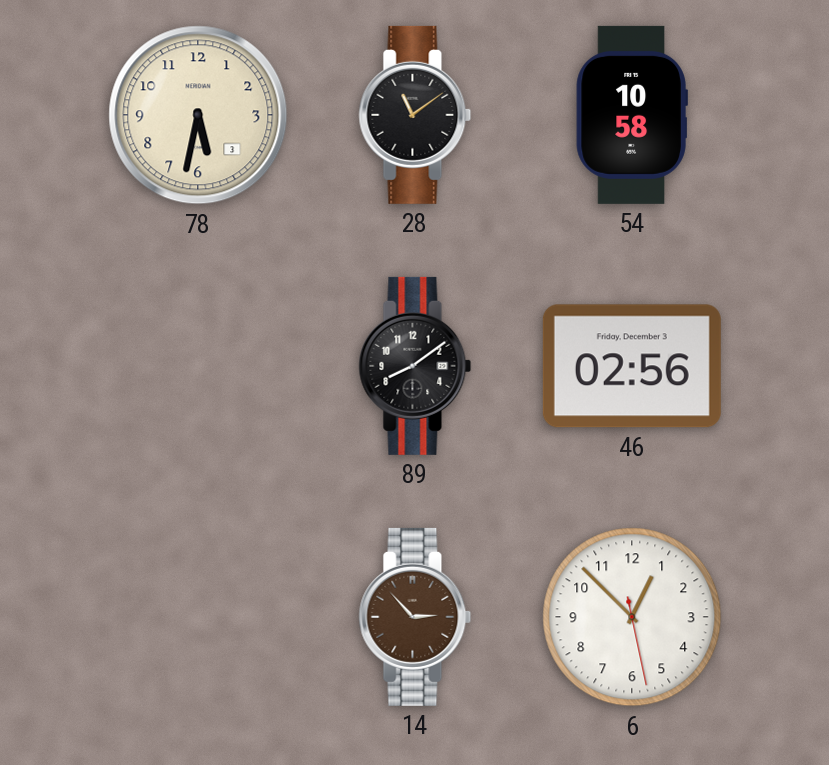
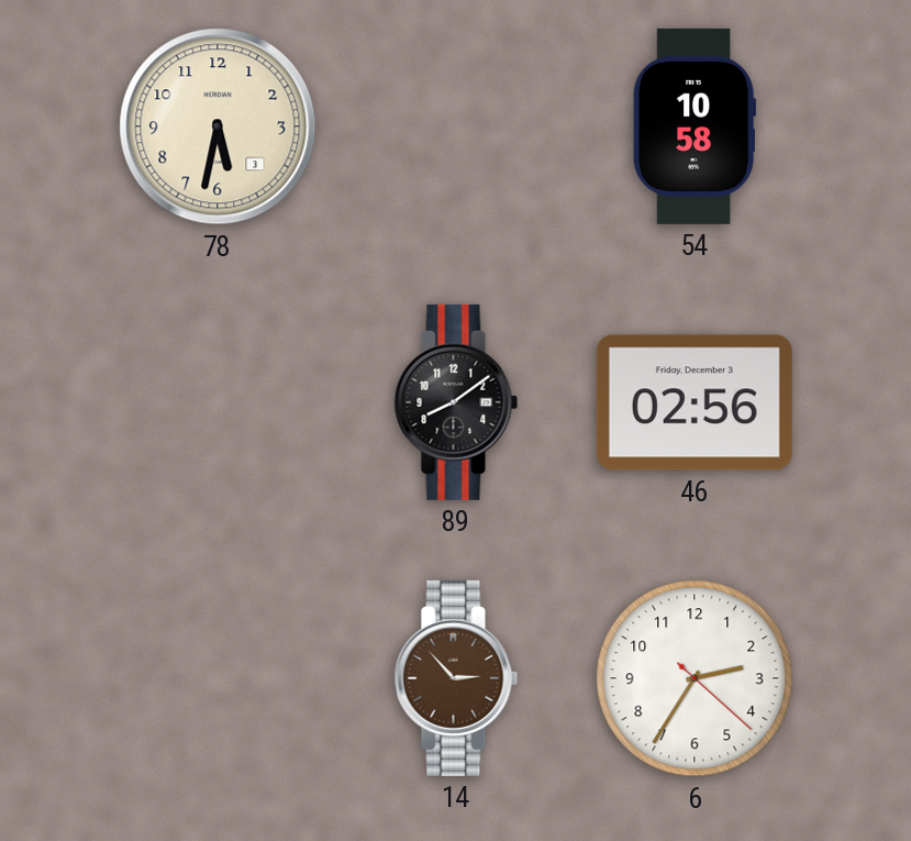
28: 11:09 -> none (415, 115)
6: 12:52 -> 2:35 (695, 678)
